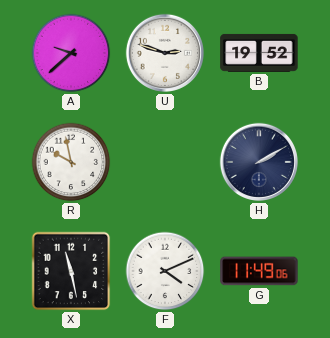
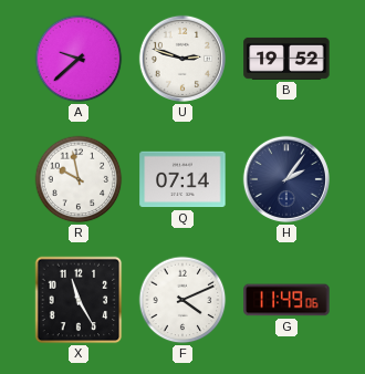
Q: none -> 07:14 (182, 179)
H: 2:10 -> 2:06 (286, 179)
X: 11:28 -> 11:25 (79, 300)
